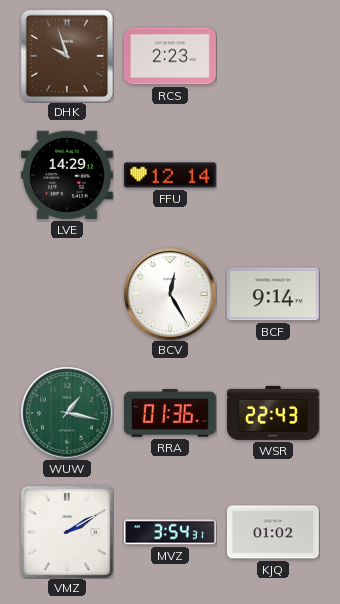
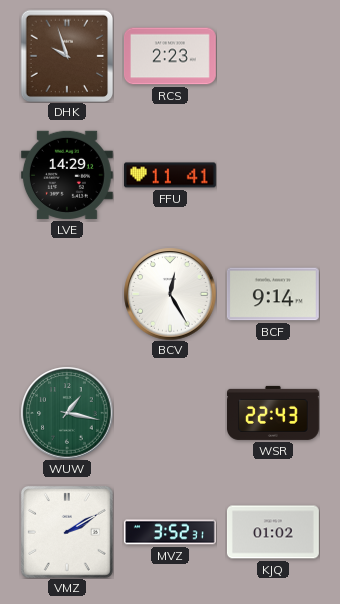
FFU: 12:14 -> 11:41 (170, 175)
RRA: 01:36 -> none (170, 413)
MVZ: 3:54 -> 3:52 (171, 532)
